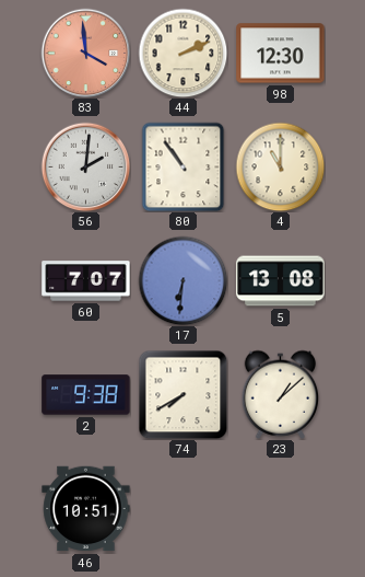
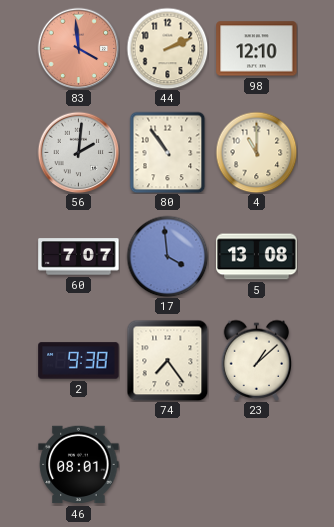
98: 12:30 -> 12:10 (257, 49)
17: 6:31 -> 3:59 (167, 256)
74: 7:40 -> 7:24 (167, 360)
46: 10:51 -> 08:01 (79, 465)
